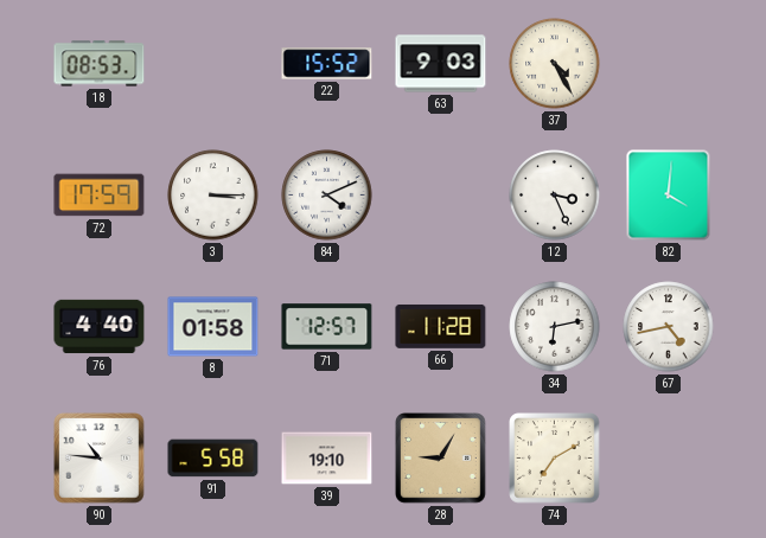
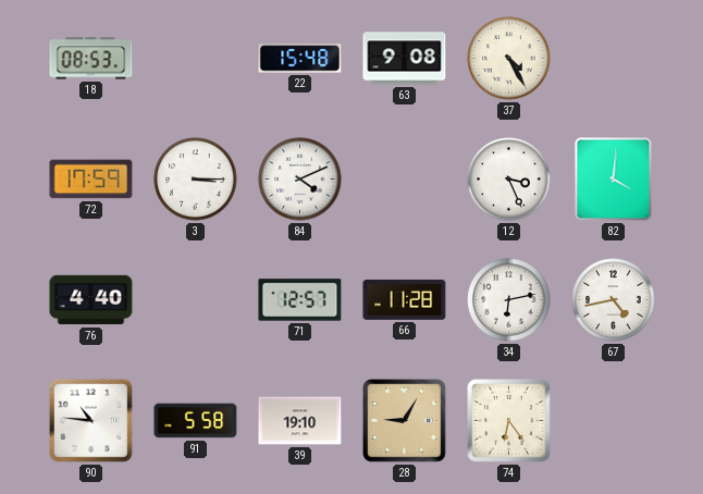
22: 15:52 -> 15:48 (300, 59)
63: 9:03 -> 9:08 (405, 59)
8: 01:58 -> none (213, 327)
74: 7:10 -> 6:24 (509, 421)
